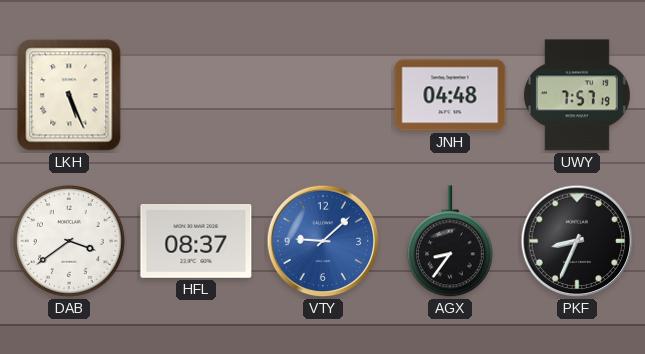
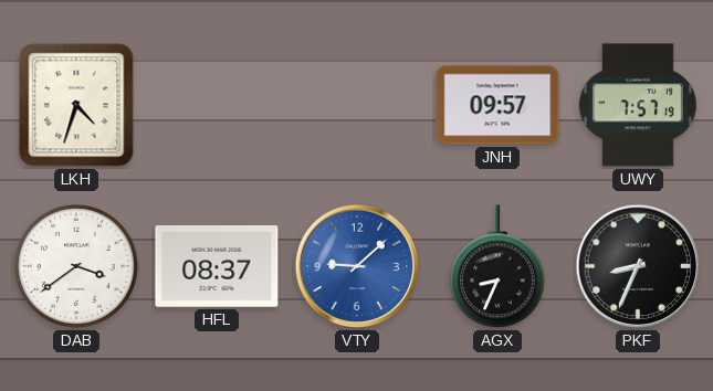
LKH: 5:26 -> 4:33 (76, 105)
JNH: 04:48 -> 09:57 (497, 105)
AGX: 8:36 -> 8:34 (497, 267)
